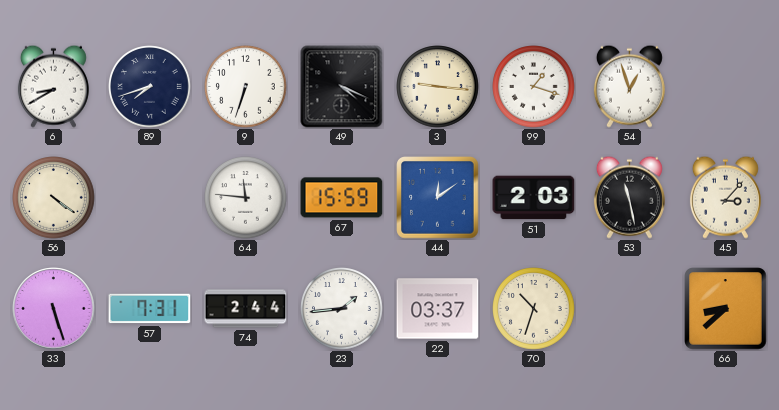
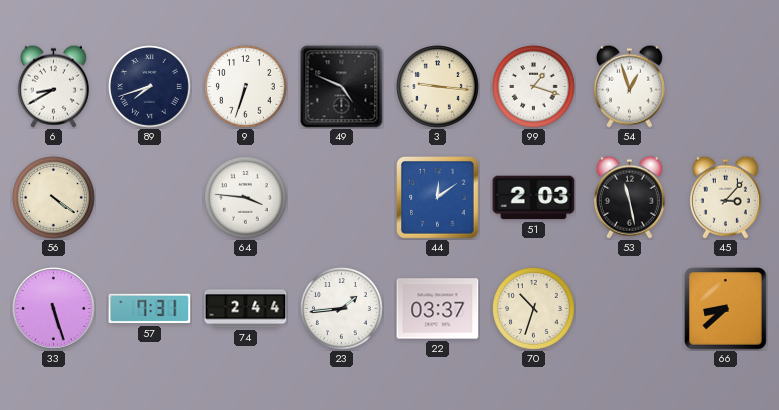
49: 4:19 -> 4:49 (342, 87)
64: 11:46 -> 3:46 (246, 198)
67: 15:59 -> none (342, 198)
